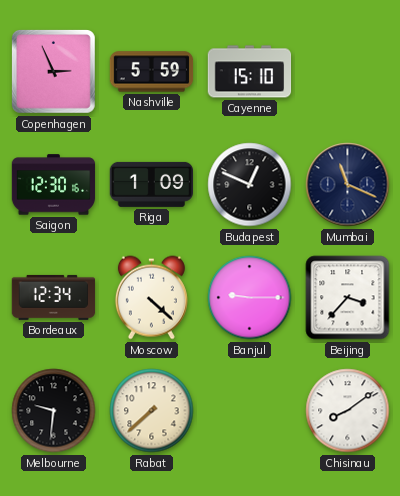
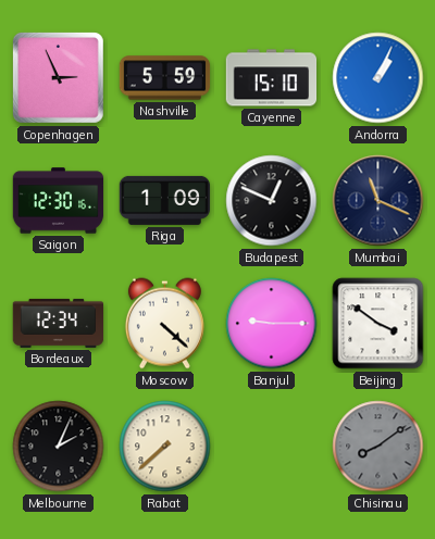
Andorra: none -> 1:04 (378, 78)
Beijing: 3:37 -> 3:51 (378, 324)
Melbourne: 9:31 -> 2:04 (59, 447)
Chisinau dial: white -> grey (378, 447)
